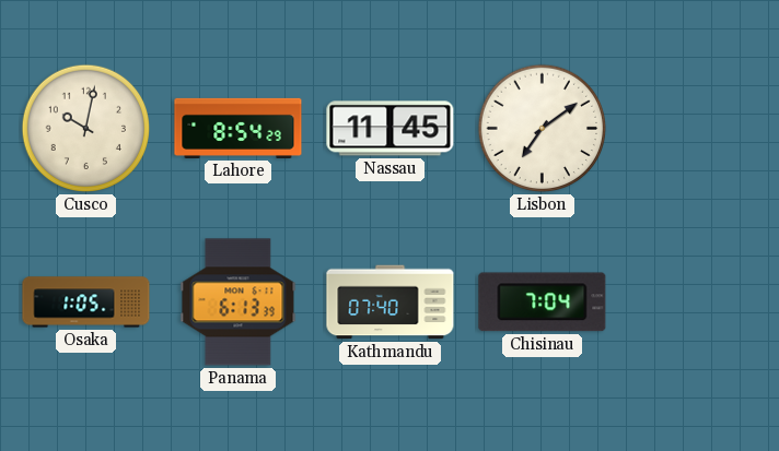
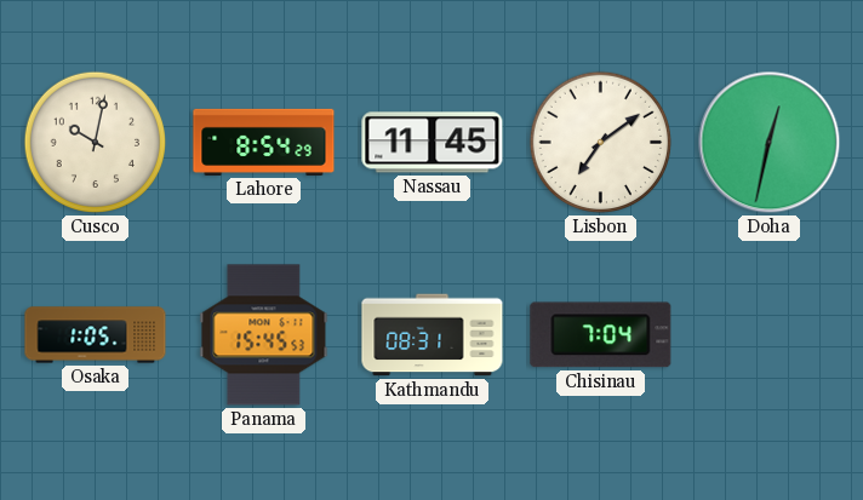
Doha: none -> 12:32 (770, 143)
Panama: 6:13 -> 15:45 (264, 335)
Kathmandu: 07:40 -> 08:31 (433, 335)
